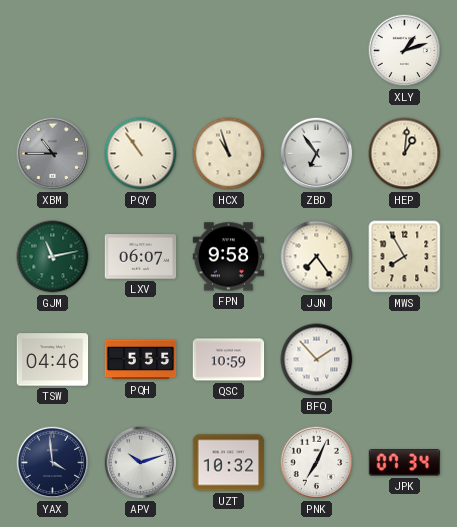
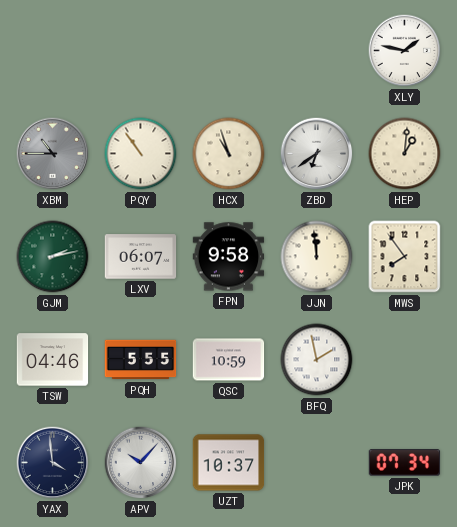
XLY: 1:12 -> 1:47 (405, 51)
ZBD: 6:54 -> 6:39 (317, 154)
GJM: 11:13 -> 2:13 (53, 257)
JJN: 7:24 -> 11:59 (317, 257)
MWS: 7:55 -> 7:54 (405, 257)
BFQ: 1:53 -> 1:58 (317, 360)
APV: 10:12 -> 10:07 (141, 463)
UZT: 10:32 -> 10:37 (229, 463)
PNK: 7:04 -> none (317, 463)
